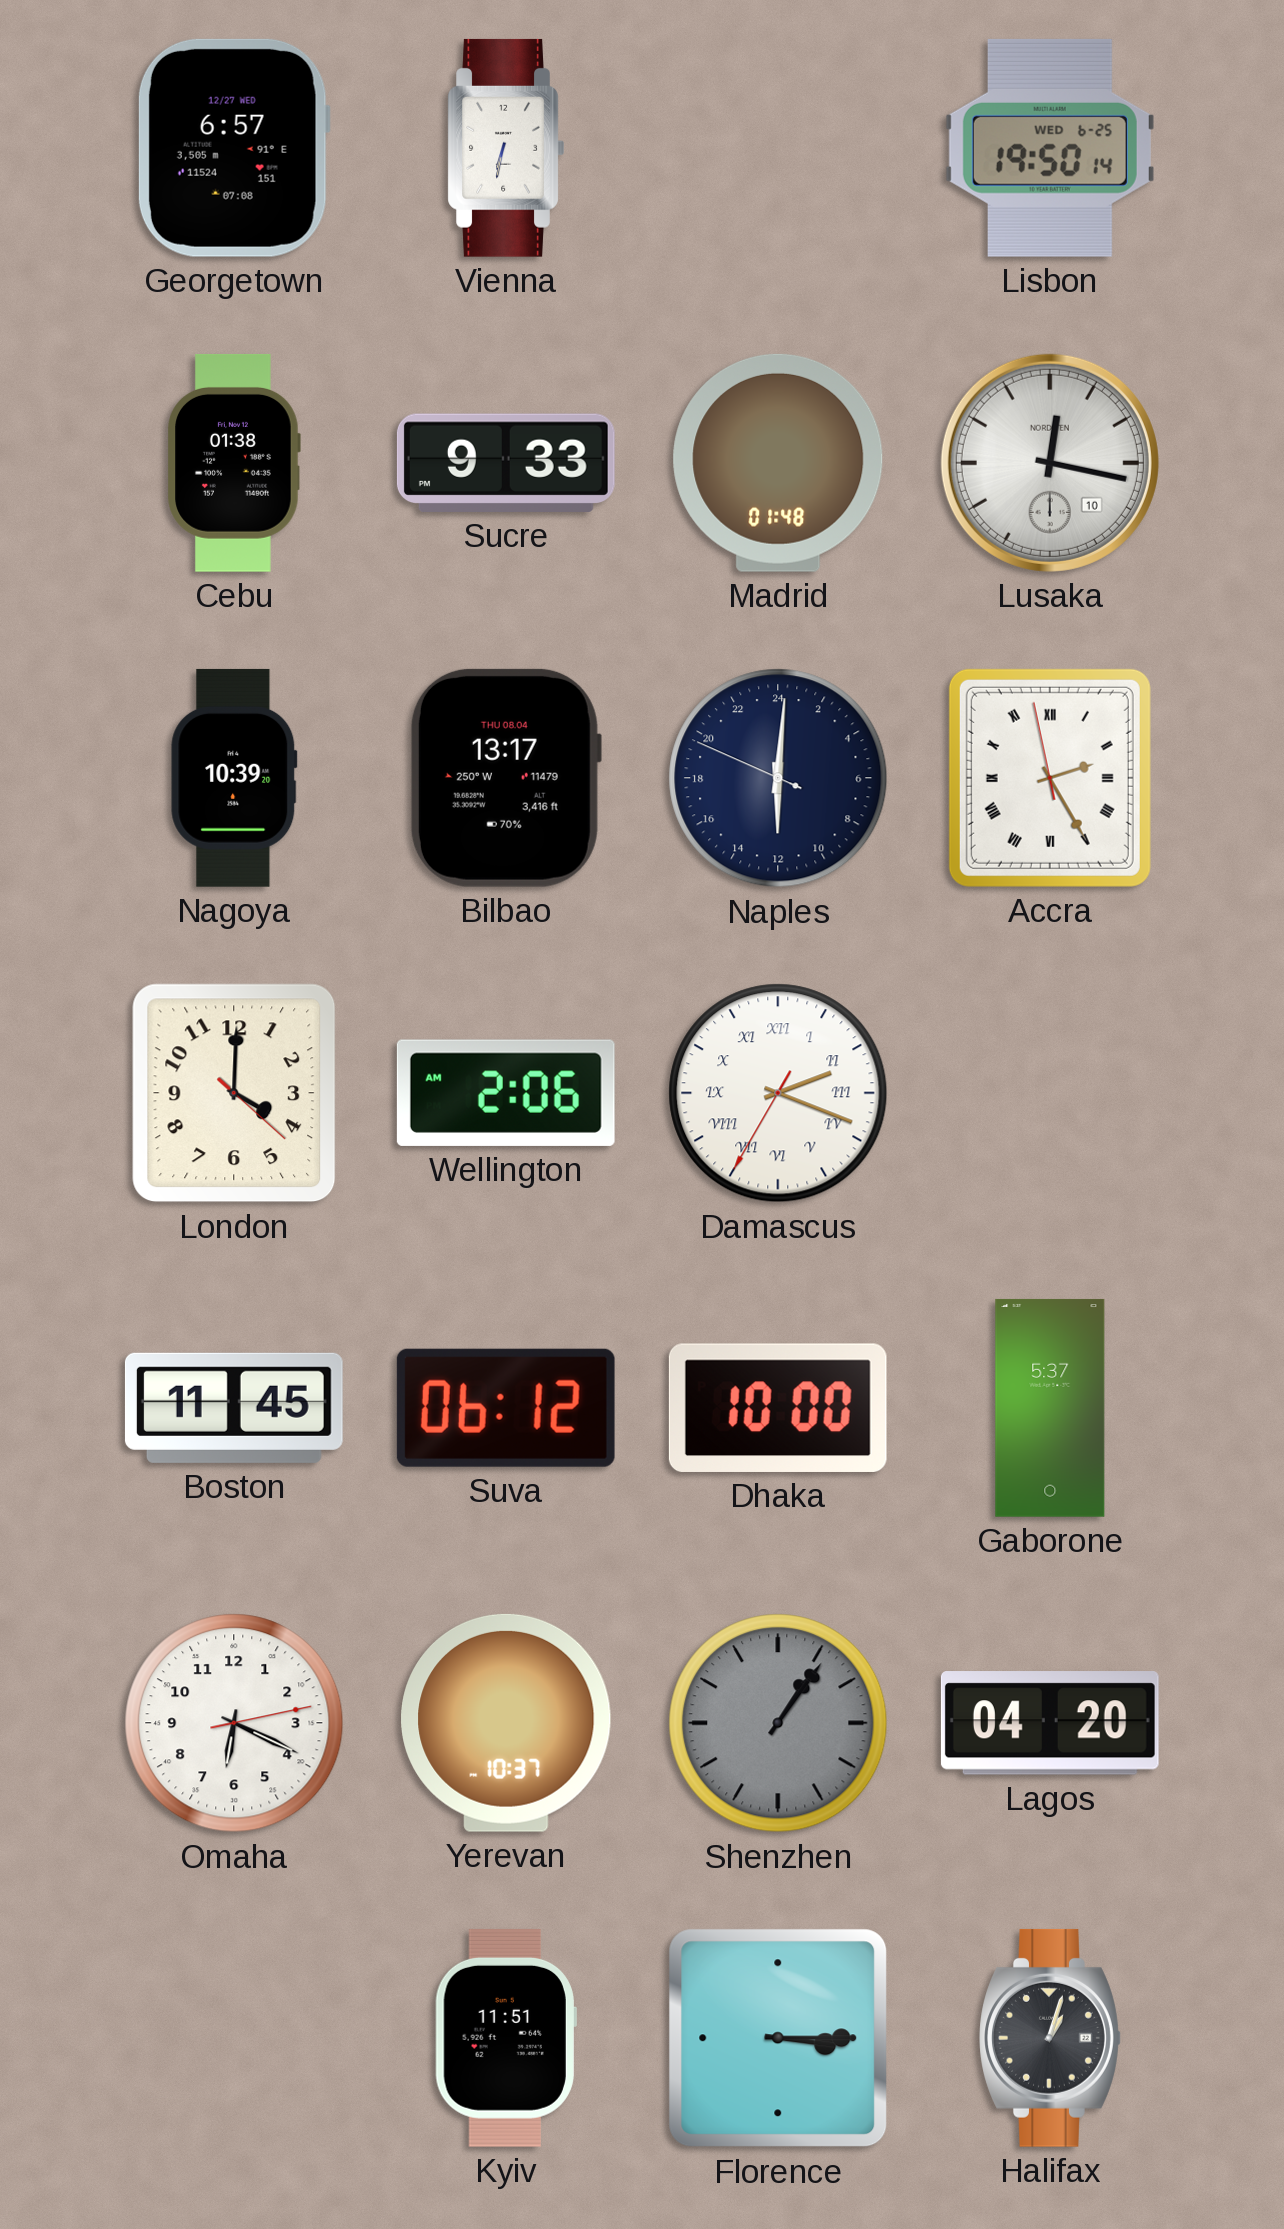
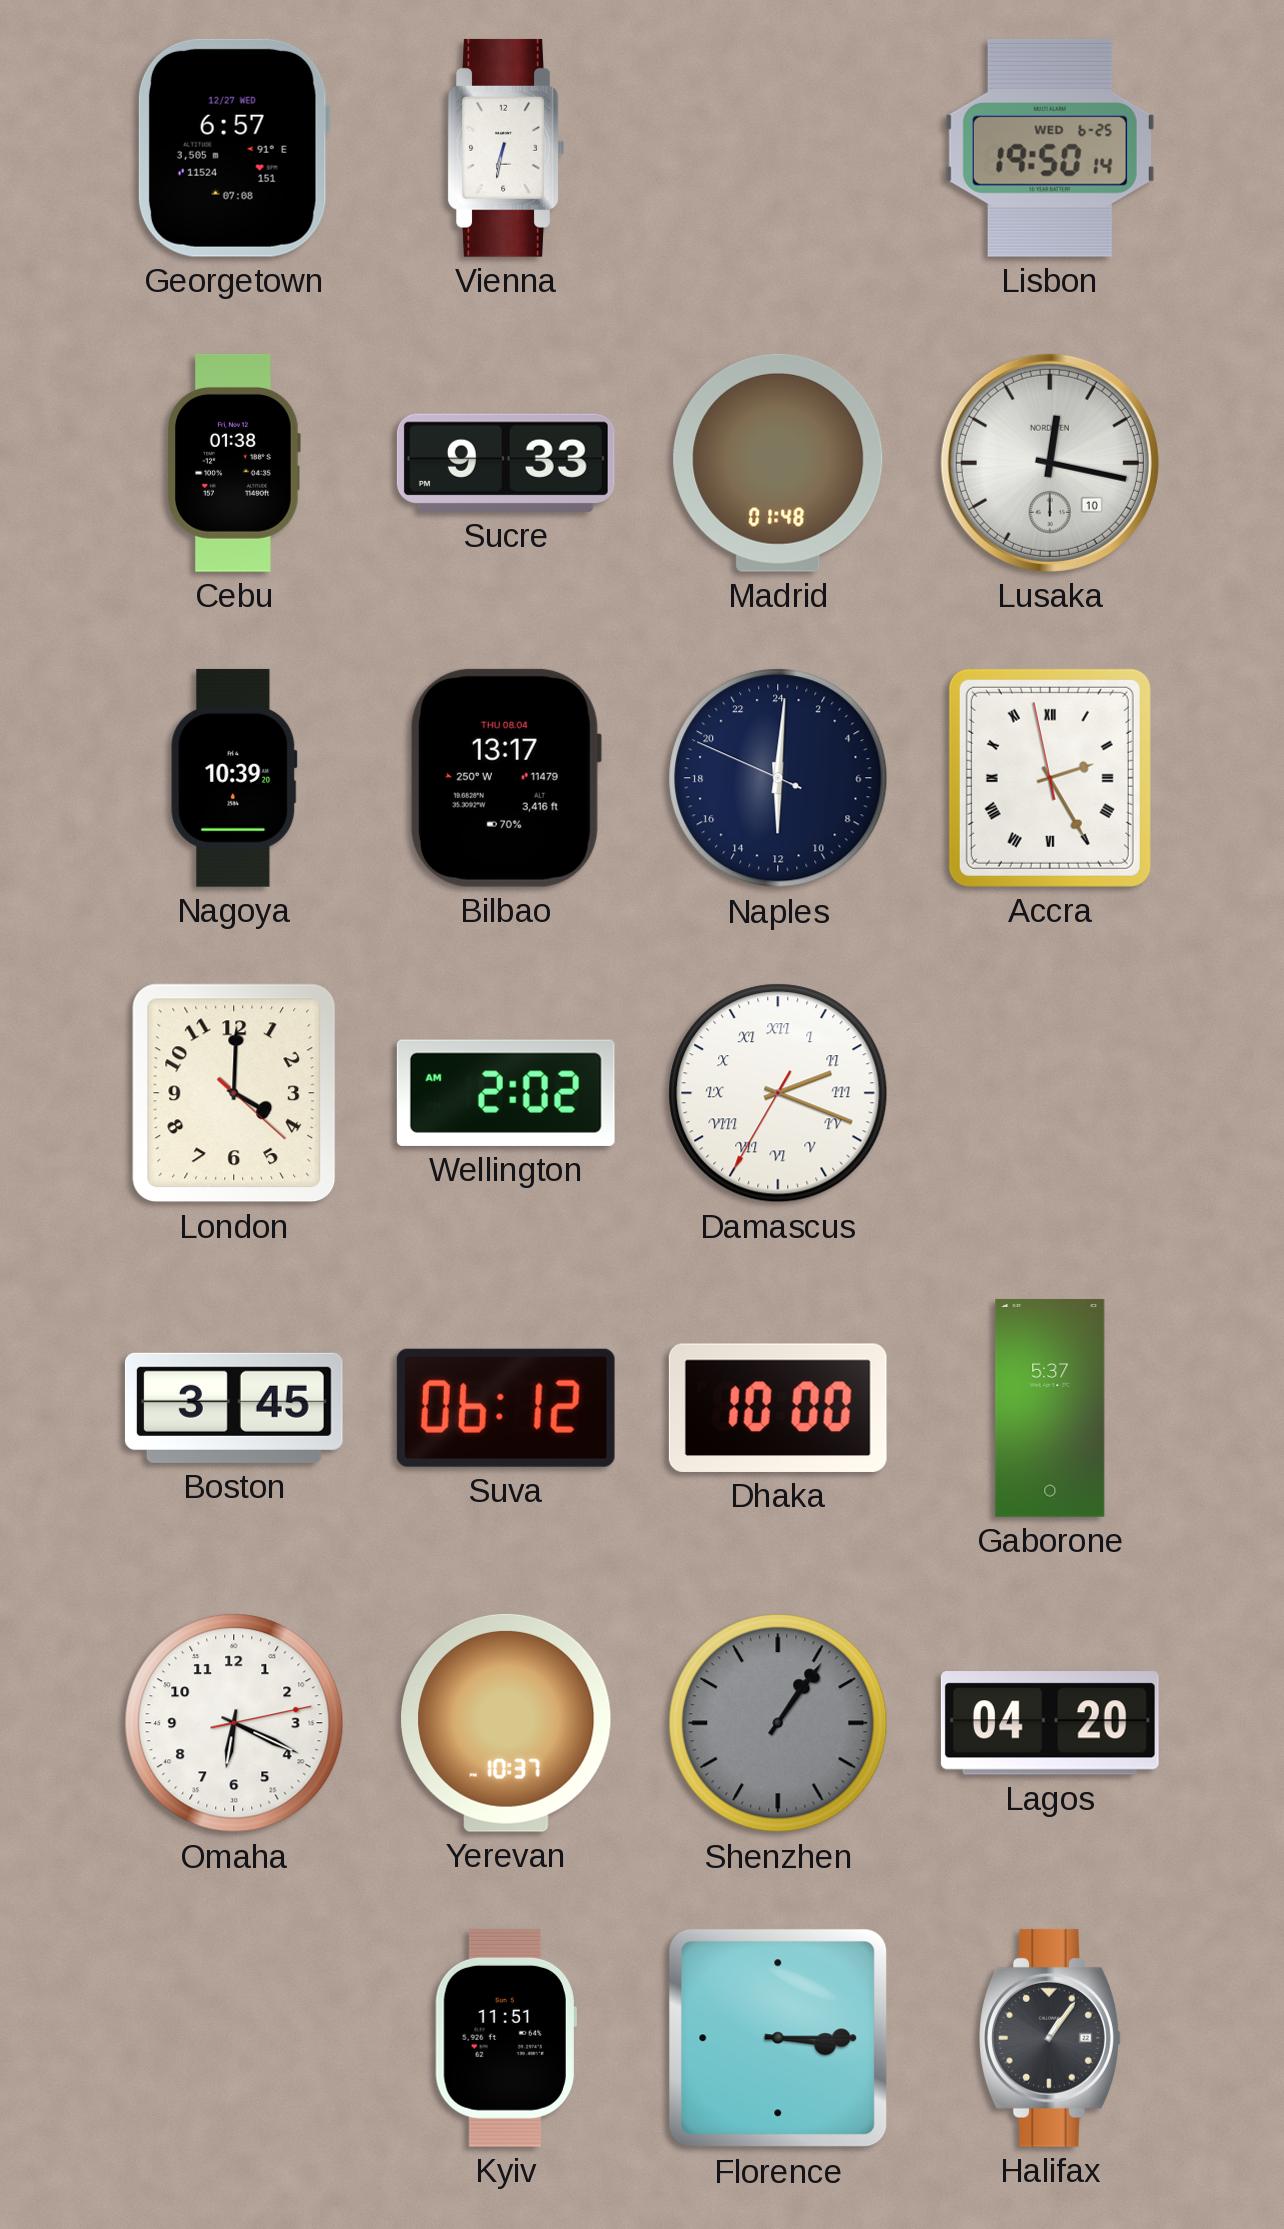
Wellington: 2:06 -> 2:02 (506, 1093)
Boston: 11:45 -> 3:45 (234, 1408)
Halifax: 1:03 -> 1:06 (1050, 2038)
